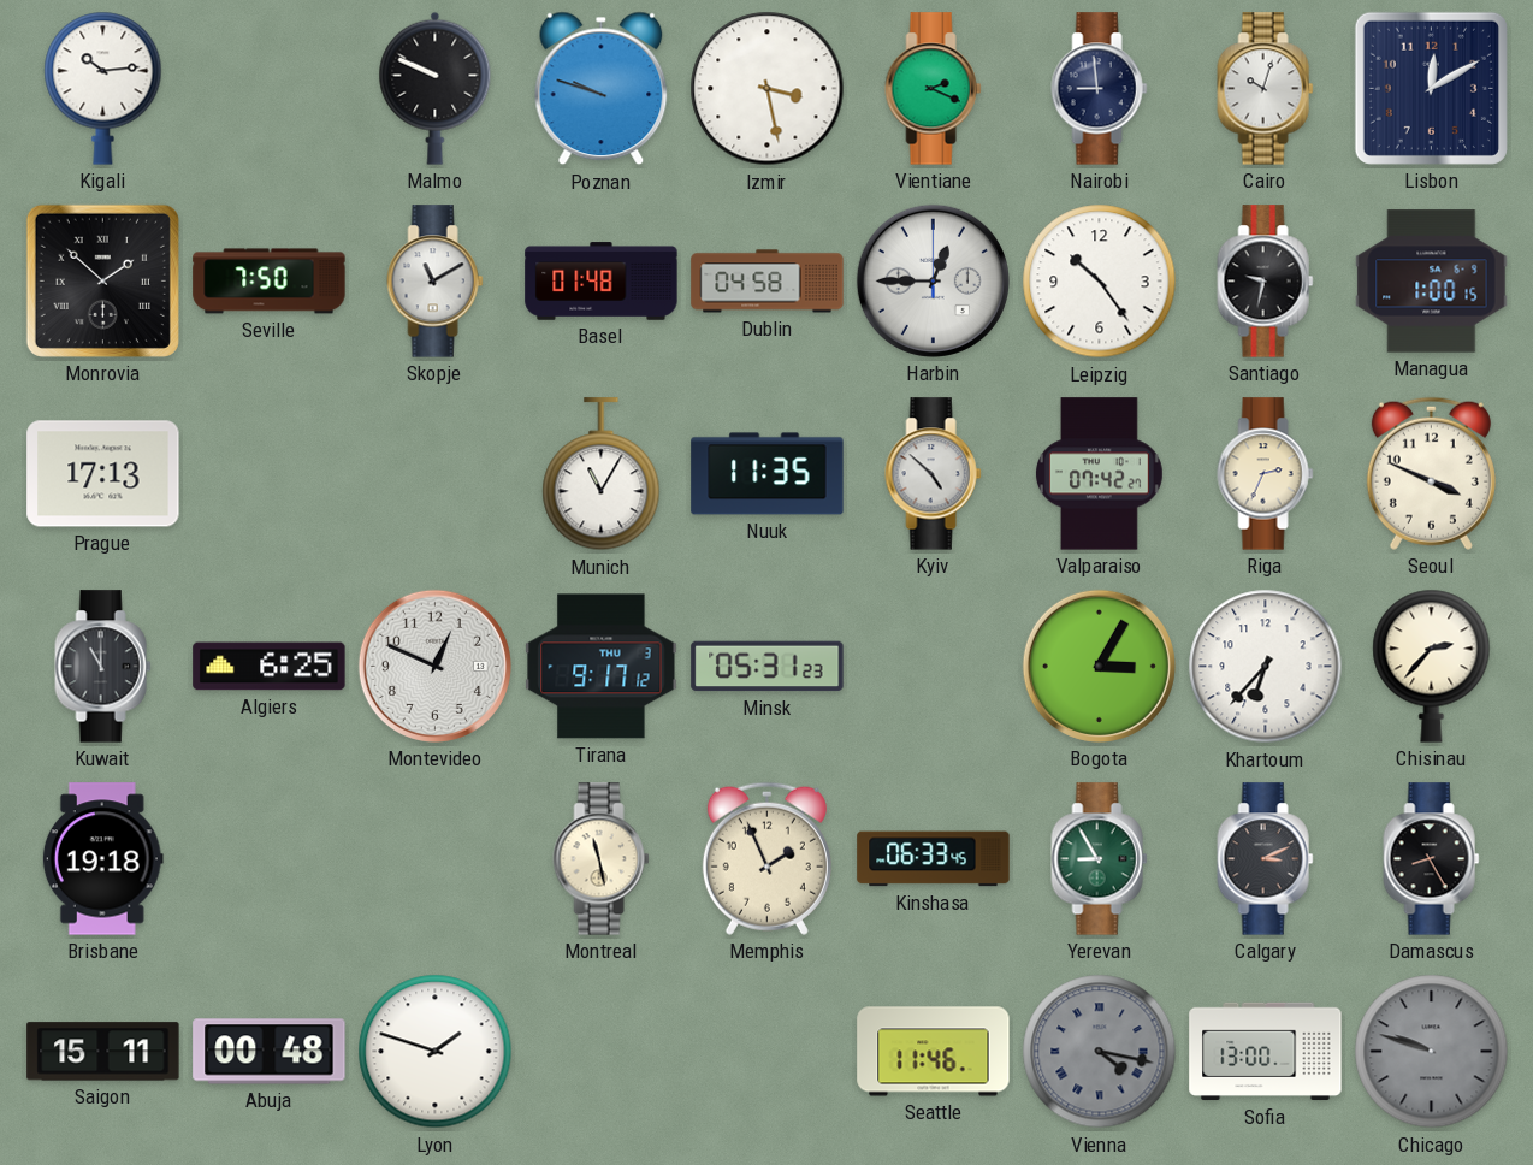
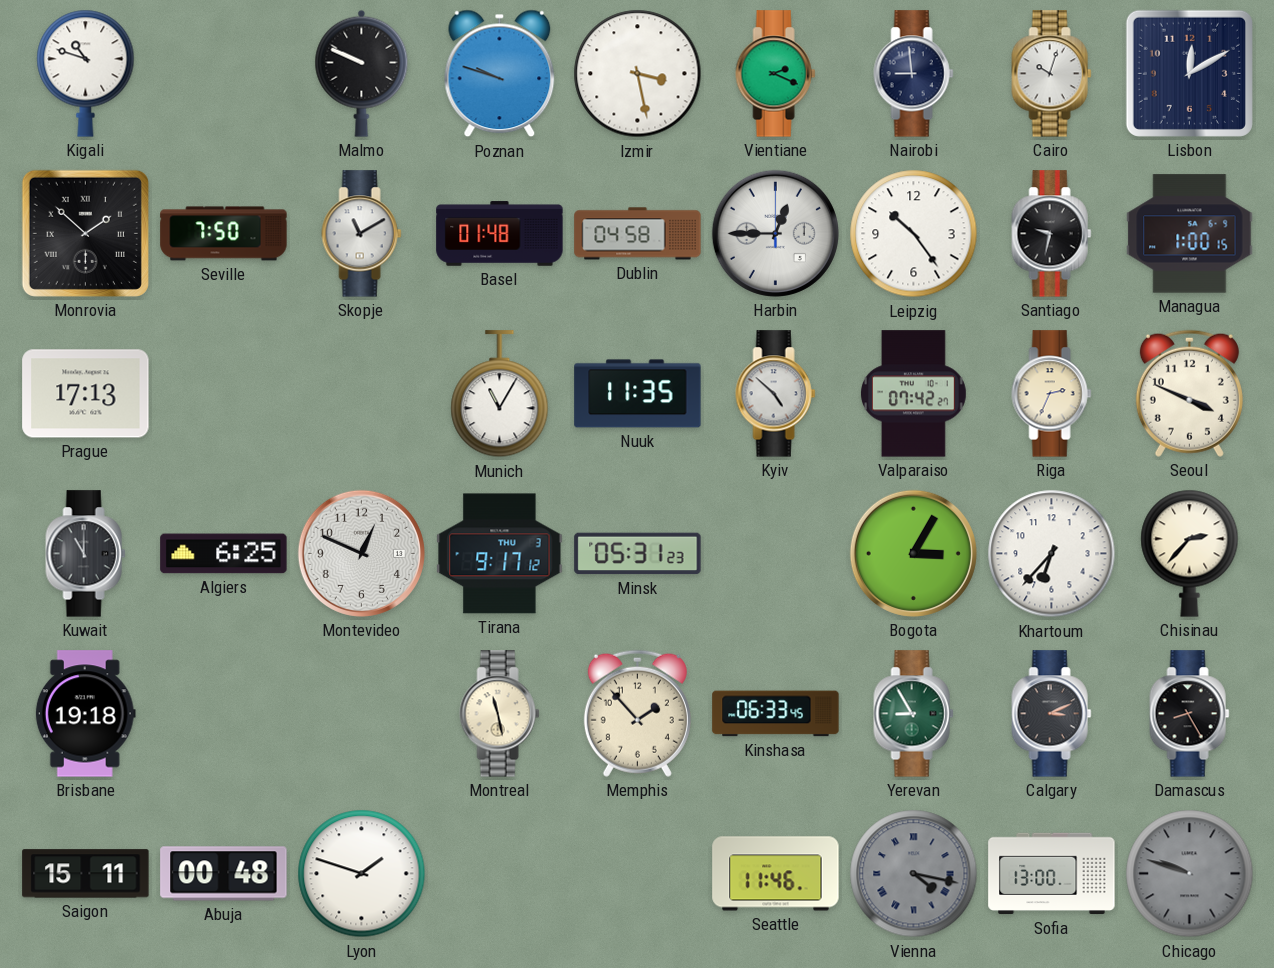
Kigali: 10:14 -> 10:48 (86, 73)
Memphis: 1:56 -> 1:53 (637, 713)
